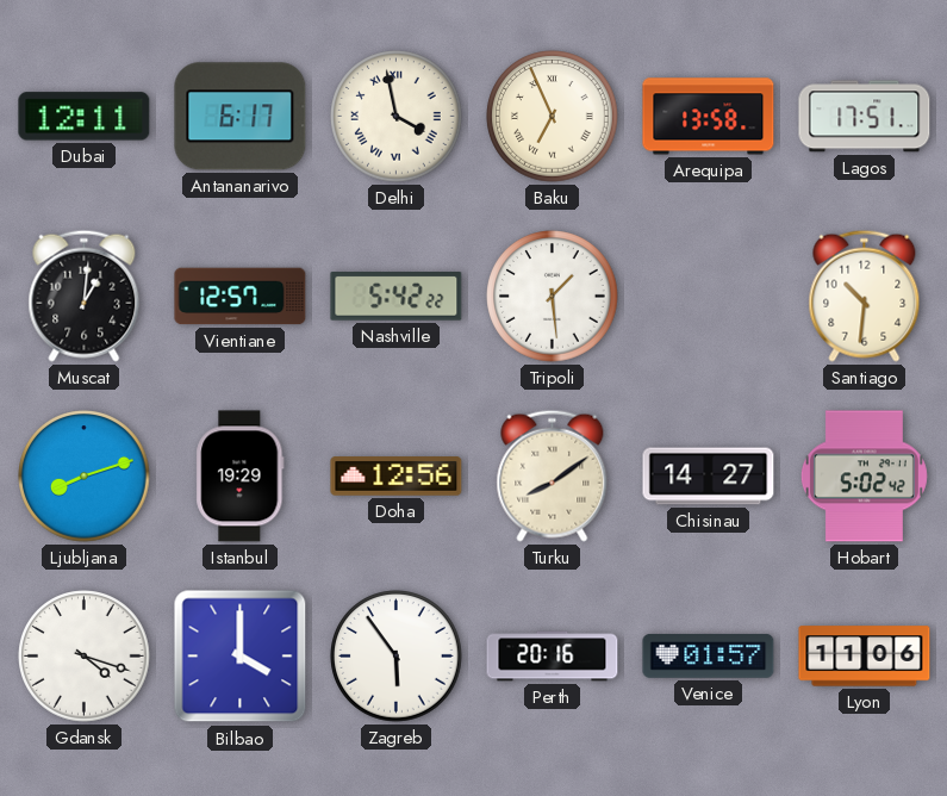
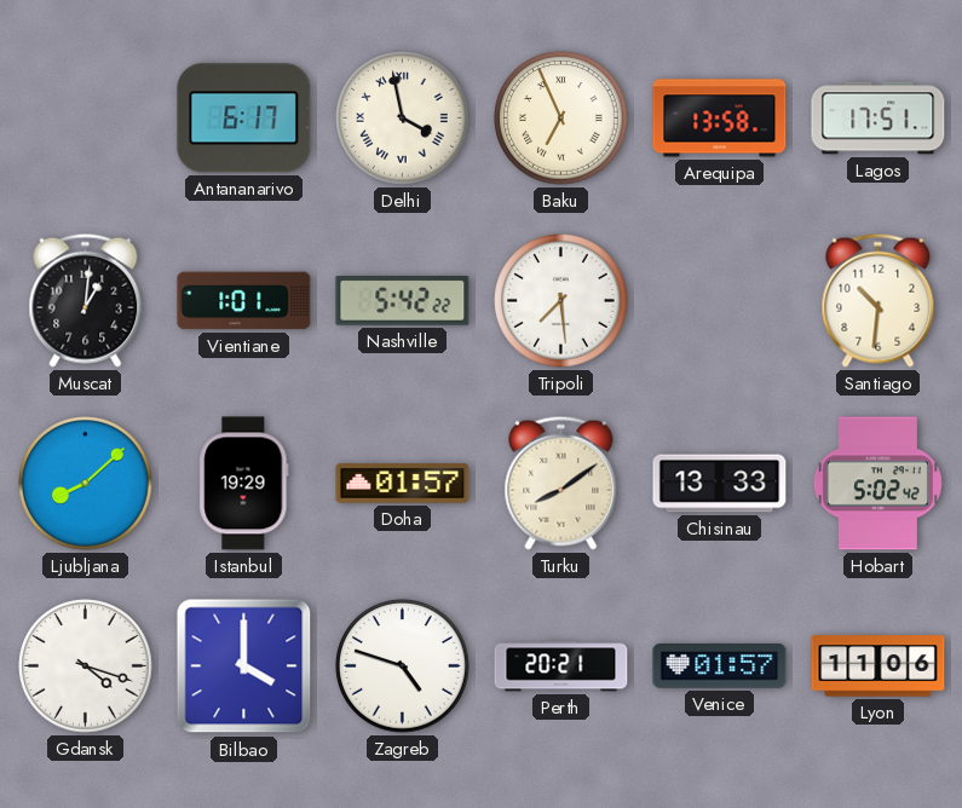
Dubai: 12:11 -> none (85, 117)
Vientiane: 12:57 -> 1:01 (244, 301)
Tripoli: 1:29 -> 7:29 (561, 301)
Ljubljana: 8:12 -> 8:08 (86, 484)
Doha: 12:56 -> 01:57 (403, 484)
Chisinau: 14:27 -> 13:33 (720, 484)
Zagreb: 5:54 -> 4:48 (403, 666)
Perth: 20:16 -> 20:21 (561, 666)
